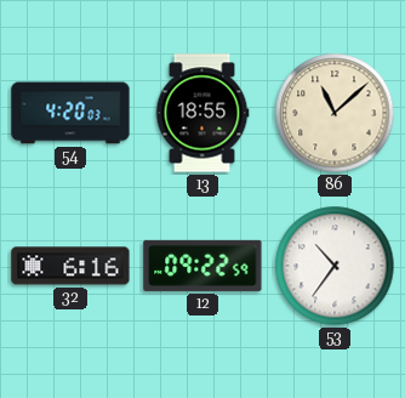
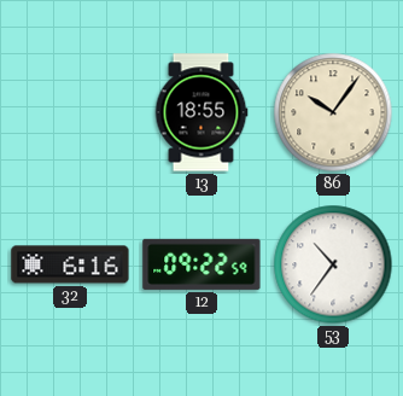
54: 4:20 -> none (70, 113)
86: 11:08 -> 10:06 (333, 112)
